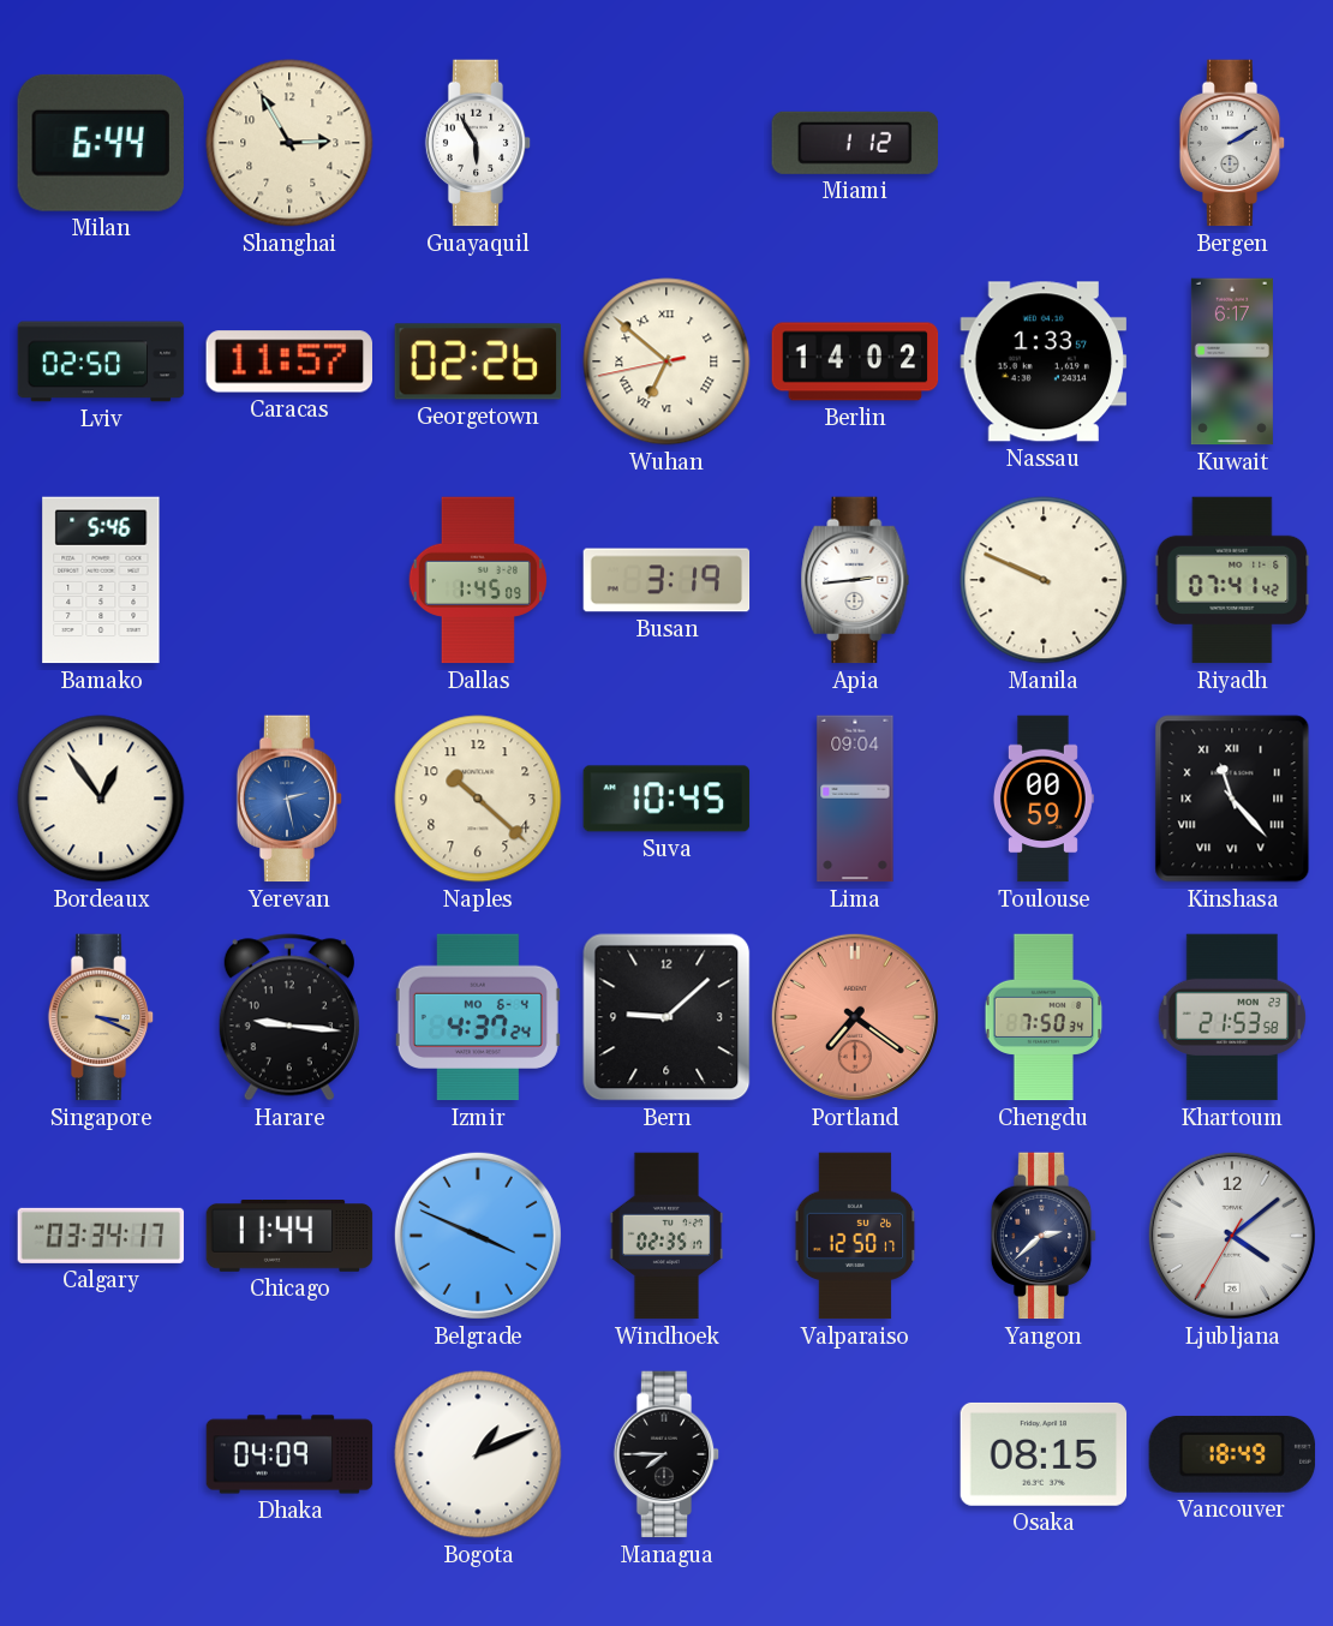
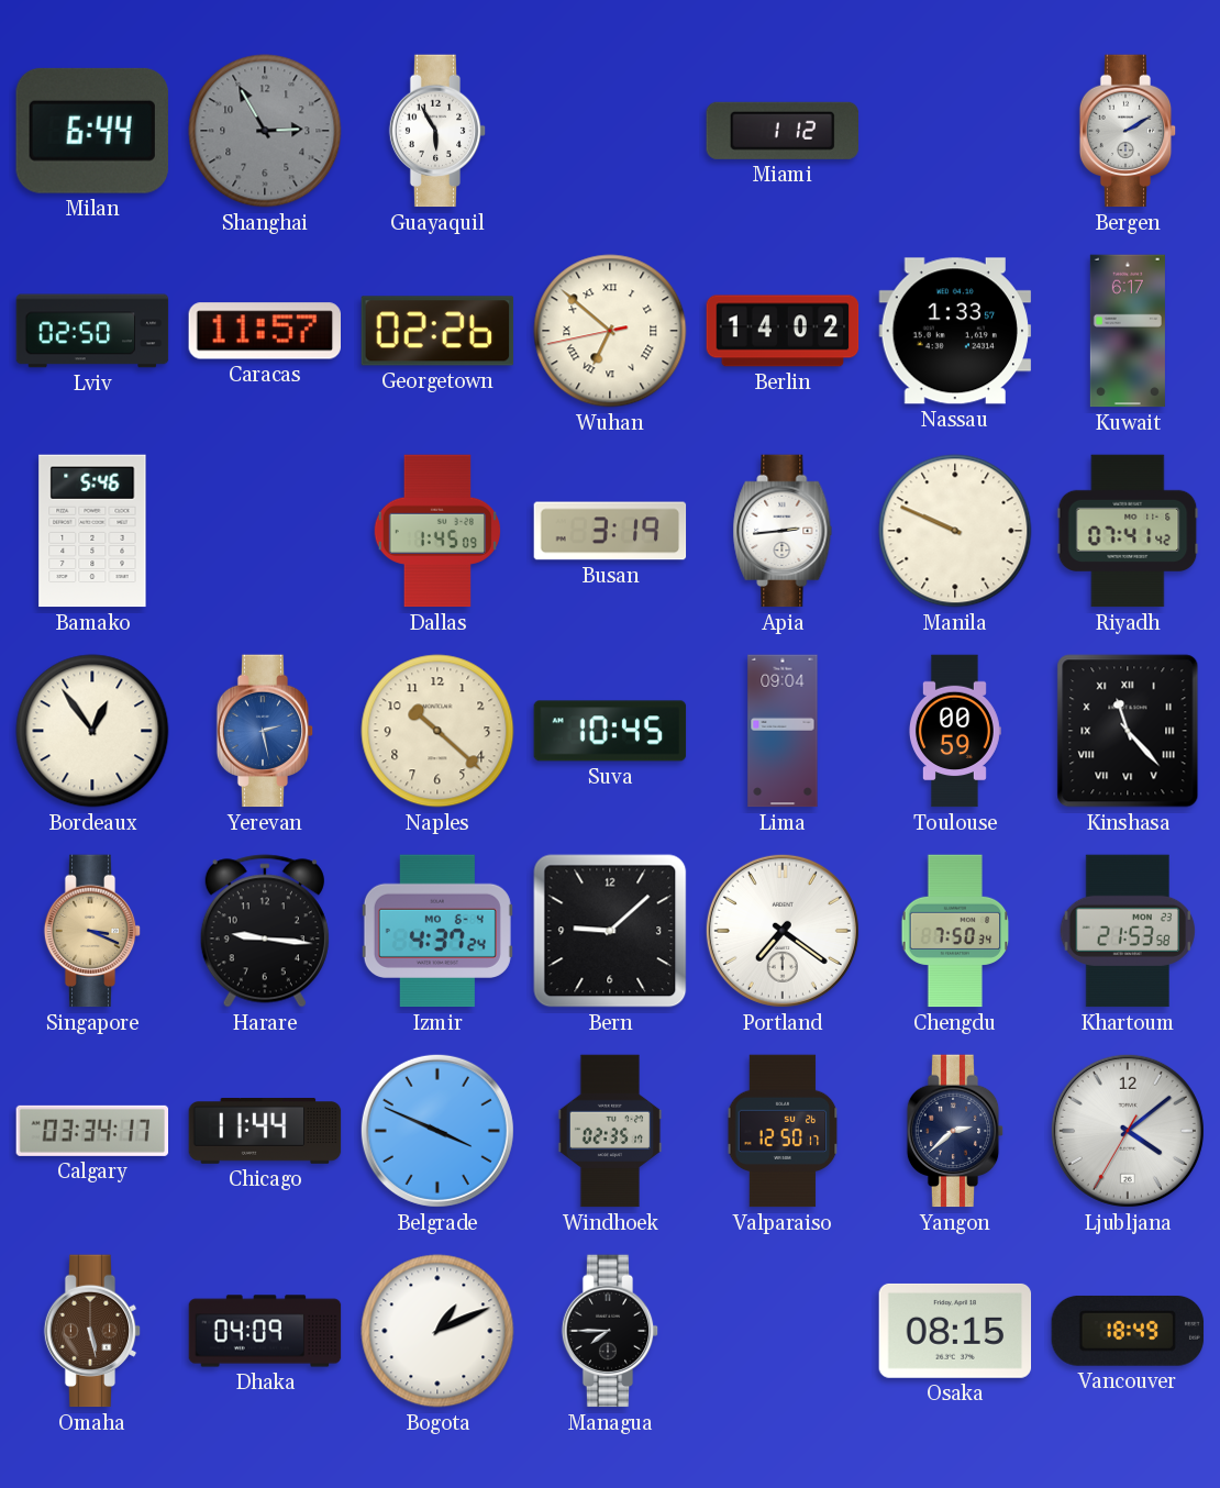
Shanghai dial: cream -> grey (265, 131)
Portland dial: salmon -> white (783, 931)
Omaha: none -> 5:28 (92, 1331)
